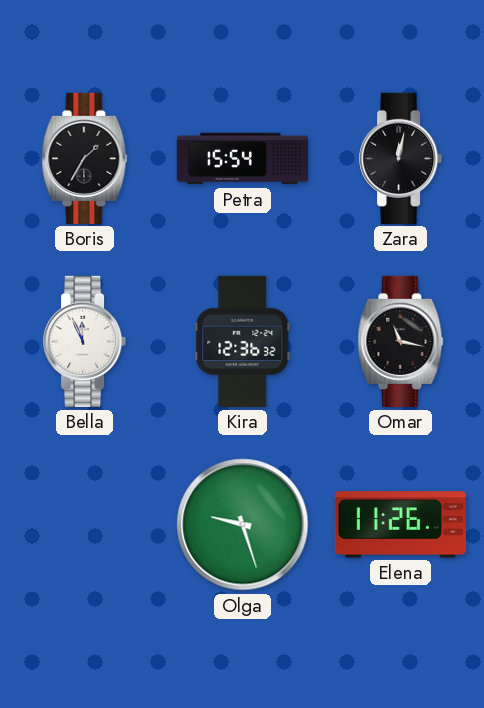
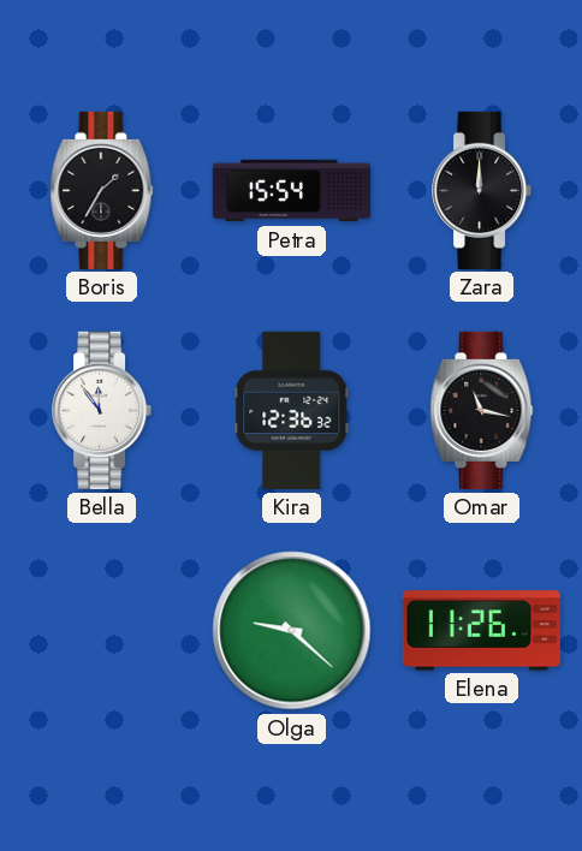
Zara: 12:02 -> 12:00 (482, 190)
Bella: 11:56 -> 11:54 (102, 410)
Olga: 9:27 -> 9:22 (292, 631)
